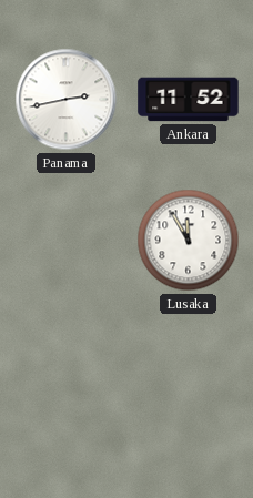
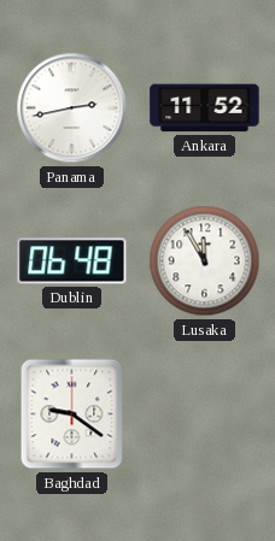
Dublin: none -> 06:48 (72, 261)
Baghdad: none -> 9:21 (72, 414)
